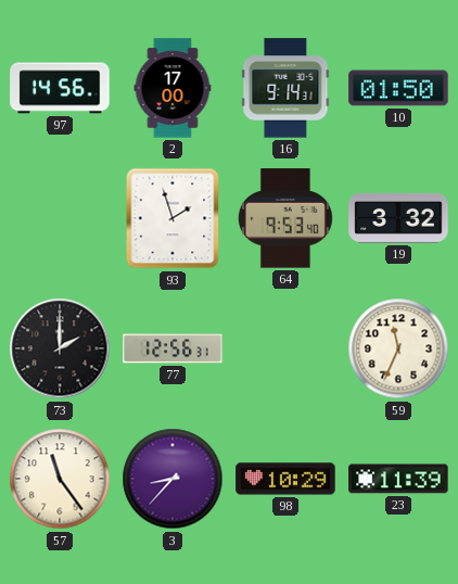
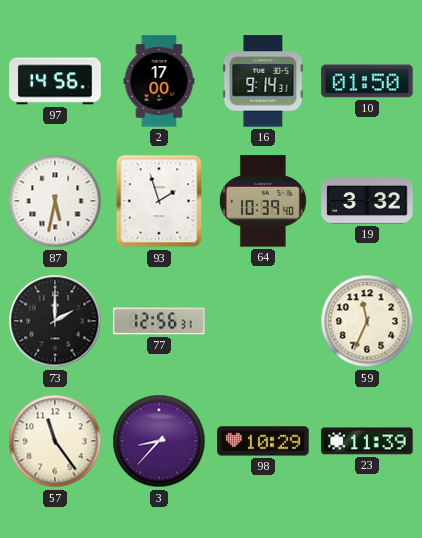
87: none -> 5:32 (55, 201)
64: 9:53 -> 10:39 (263, 201)
